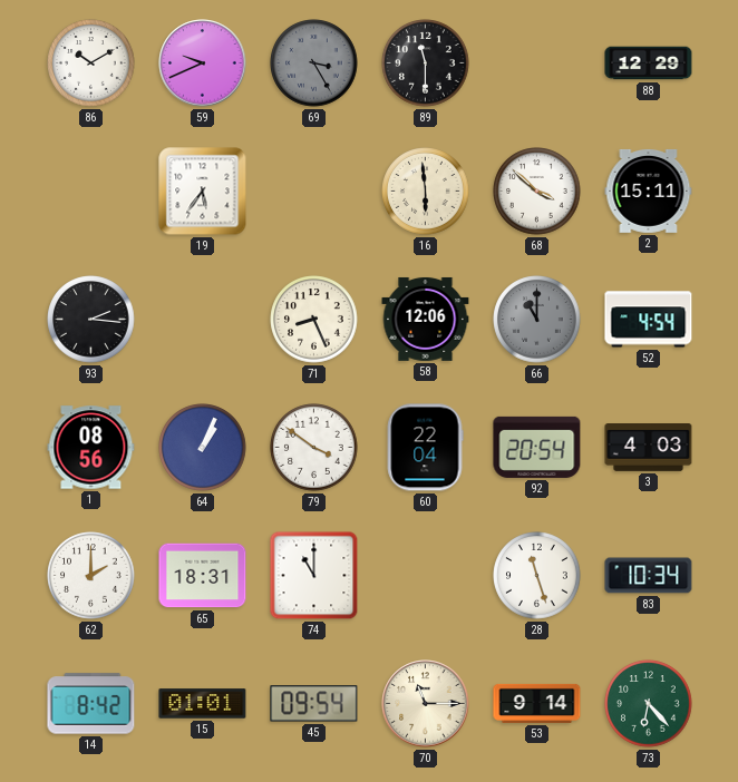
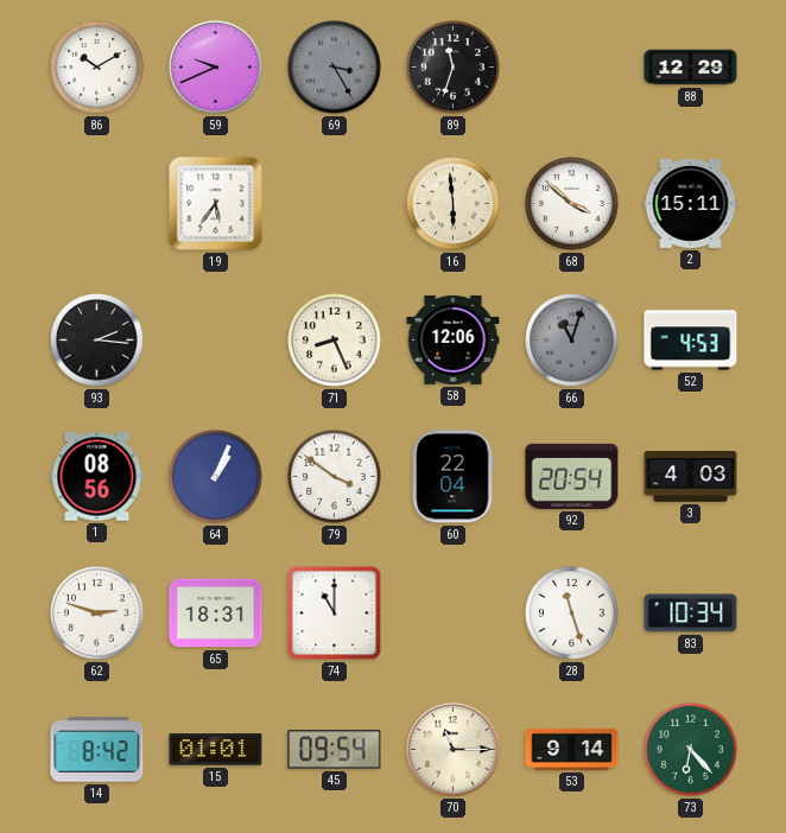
89: 11:30 -> 11:33 (454, 68)
66: 11:00 -> 11:03 (572, 341)
52: 4:54 -> 4:53 (691, 341)
62: 2:00 -> 2:48 (97, 613)
